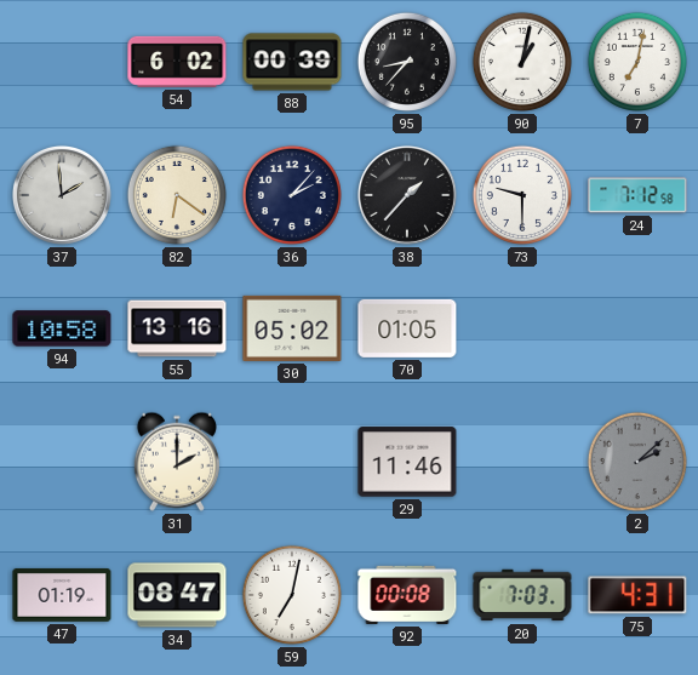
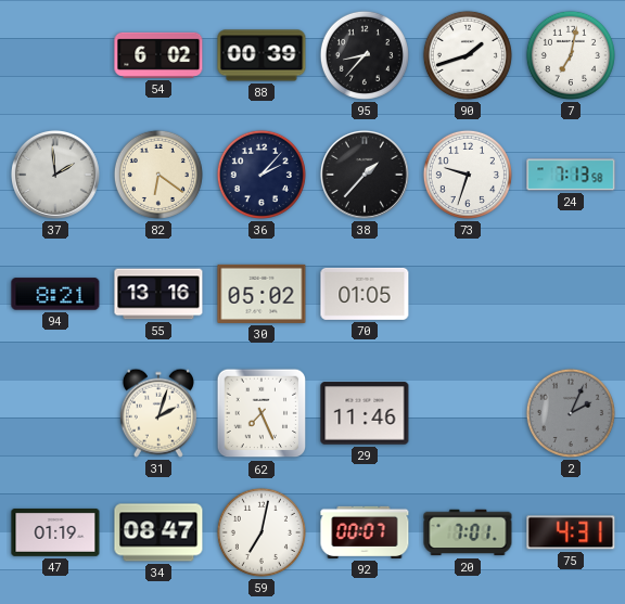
90: 1:02 -> 1:42 (468, 55)
73: 9:30 -> 9:33 (468, 175)
24: 7:12 -> 7:13 (571, 175)
94: 10:58 -> 8:21 (55, 294)
31: 2:00 -> 2:03 (158, 413)
62: none -> 7:26 (262, 413)
2: 2:08 -> 2:04 (571, 413)
92: 00:08 -> 00:07 (365, 532)
20: 7:03 -> 7:01 (468, 532)
